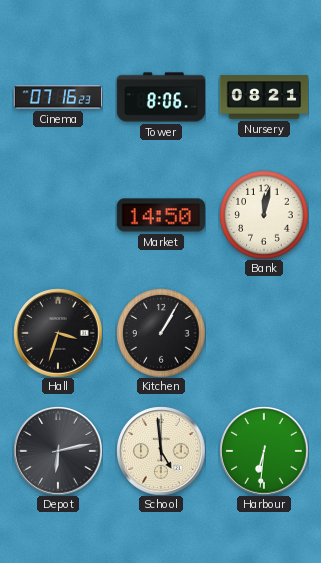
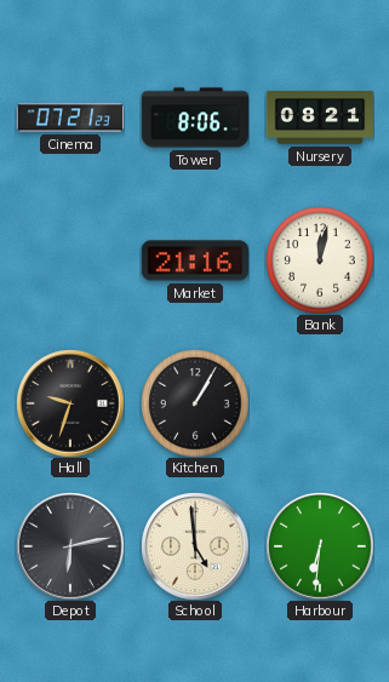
Cinema: 07:16 -> 07:21 (70, 118)
Market: 14:50 -> 21:16 (194, 260)
Hall: 3:33 -> 9:33 (70, 403)
